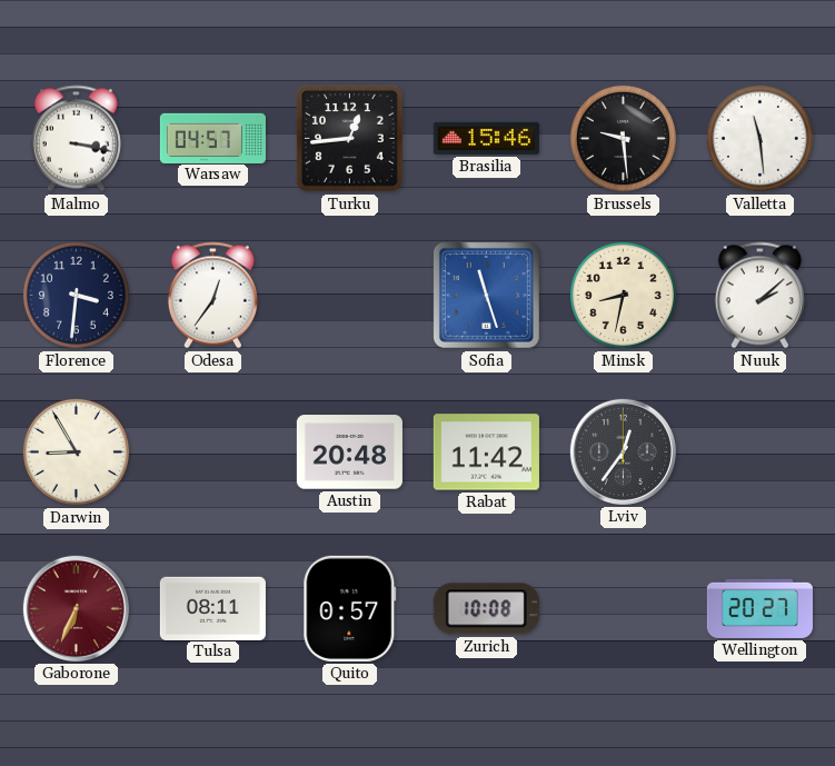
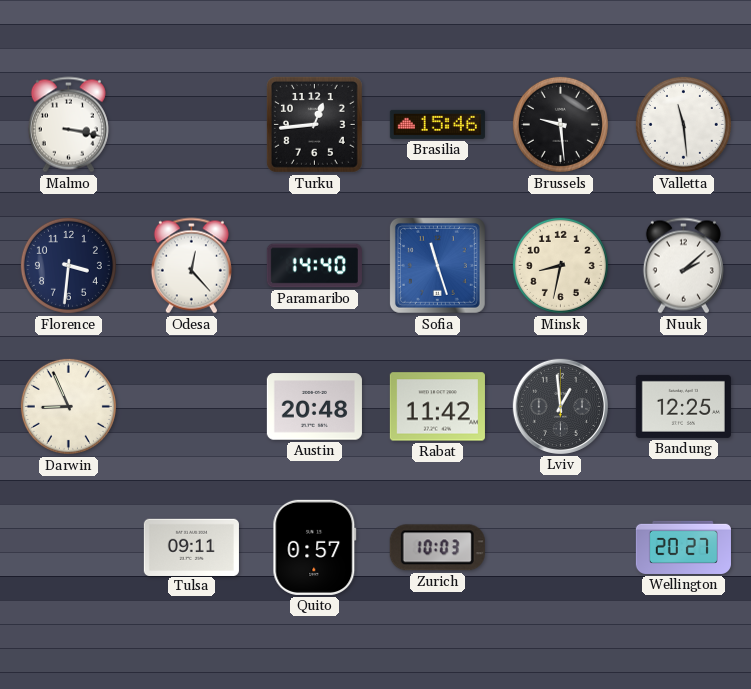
Warsaw: 04:57 -> none (212, 138)
Odesa: 12:36 -> 12:23 (191, 266)
Paramaribo: none -> 14:40 (314, 266)
Darwin: 8:55 -> 8:56 (68, 406)
Lviv: 12:36 -> 12:59 (560, 406)
Bandung: none -> 12:25 (683, 406)
Gaborone: 6:34 -> none (76, 608)
Tulsa: 08:11 -> 09:11 (191, 547)
Zurich: 10:08 -> 10:03 (437, 548)
